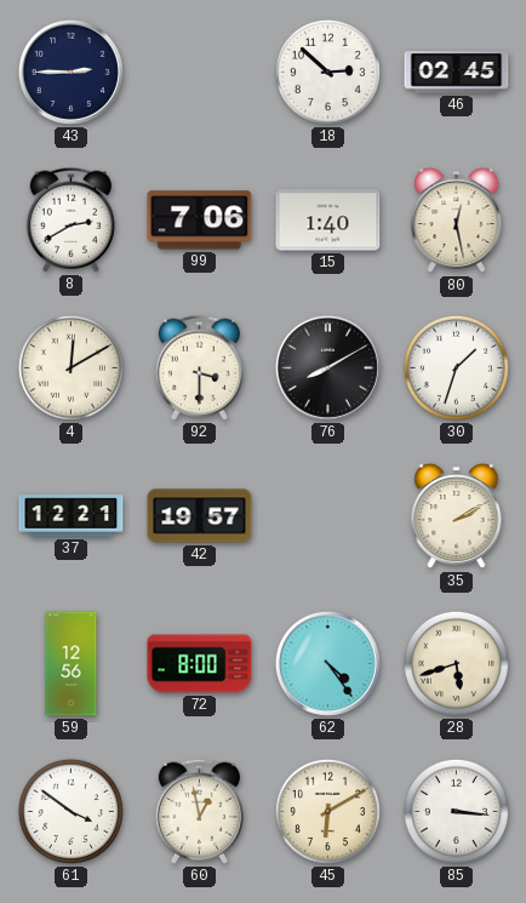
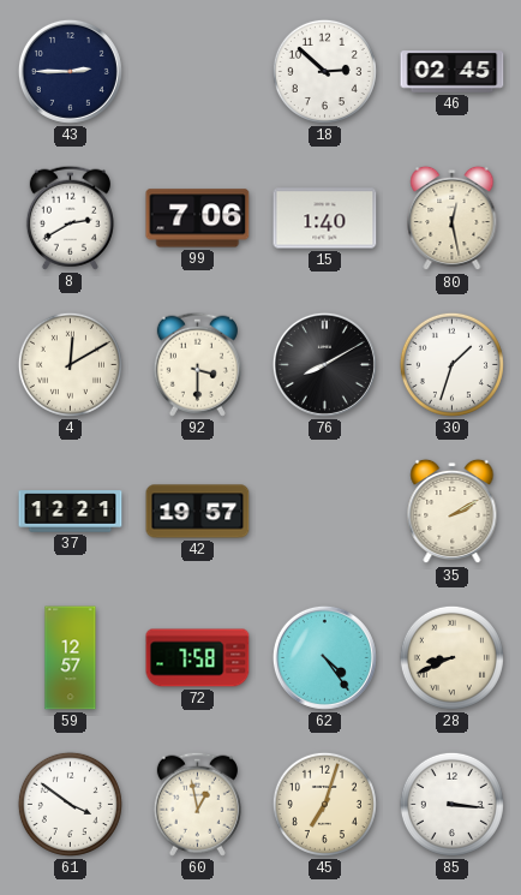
59: 12:56 -> 12:57 (71, 658)
72: 8:00 -> 7:58 (198, 658)
28: 5:42 -> 8:41 (451, 657)
45: 6:10 -> 7:03 (324, 804)
